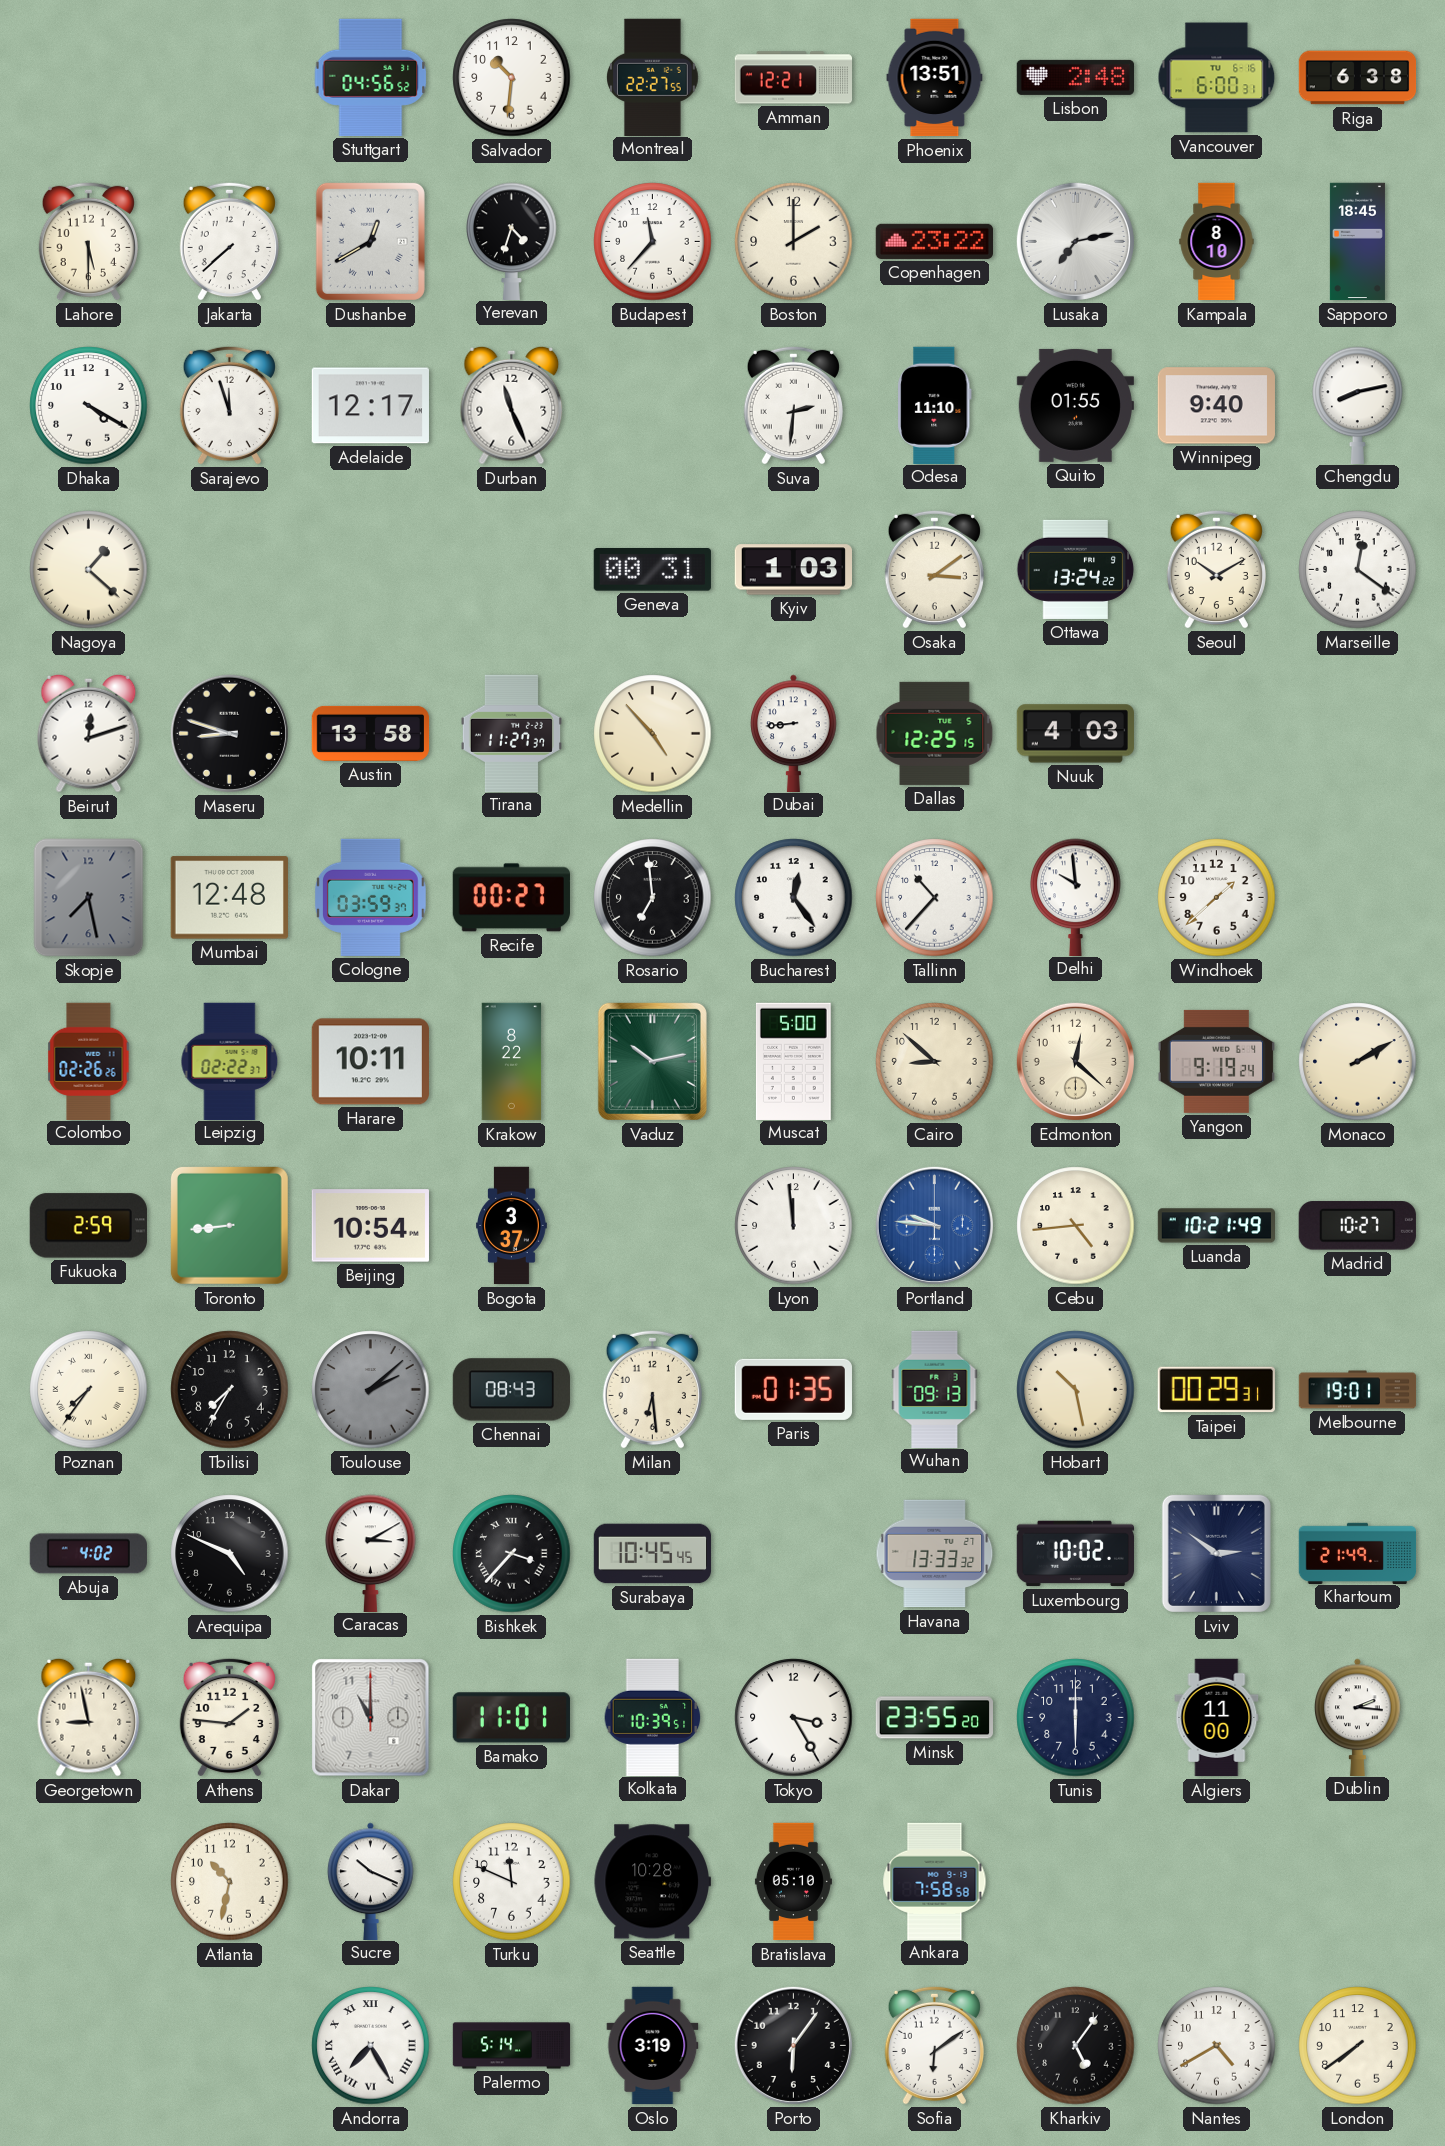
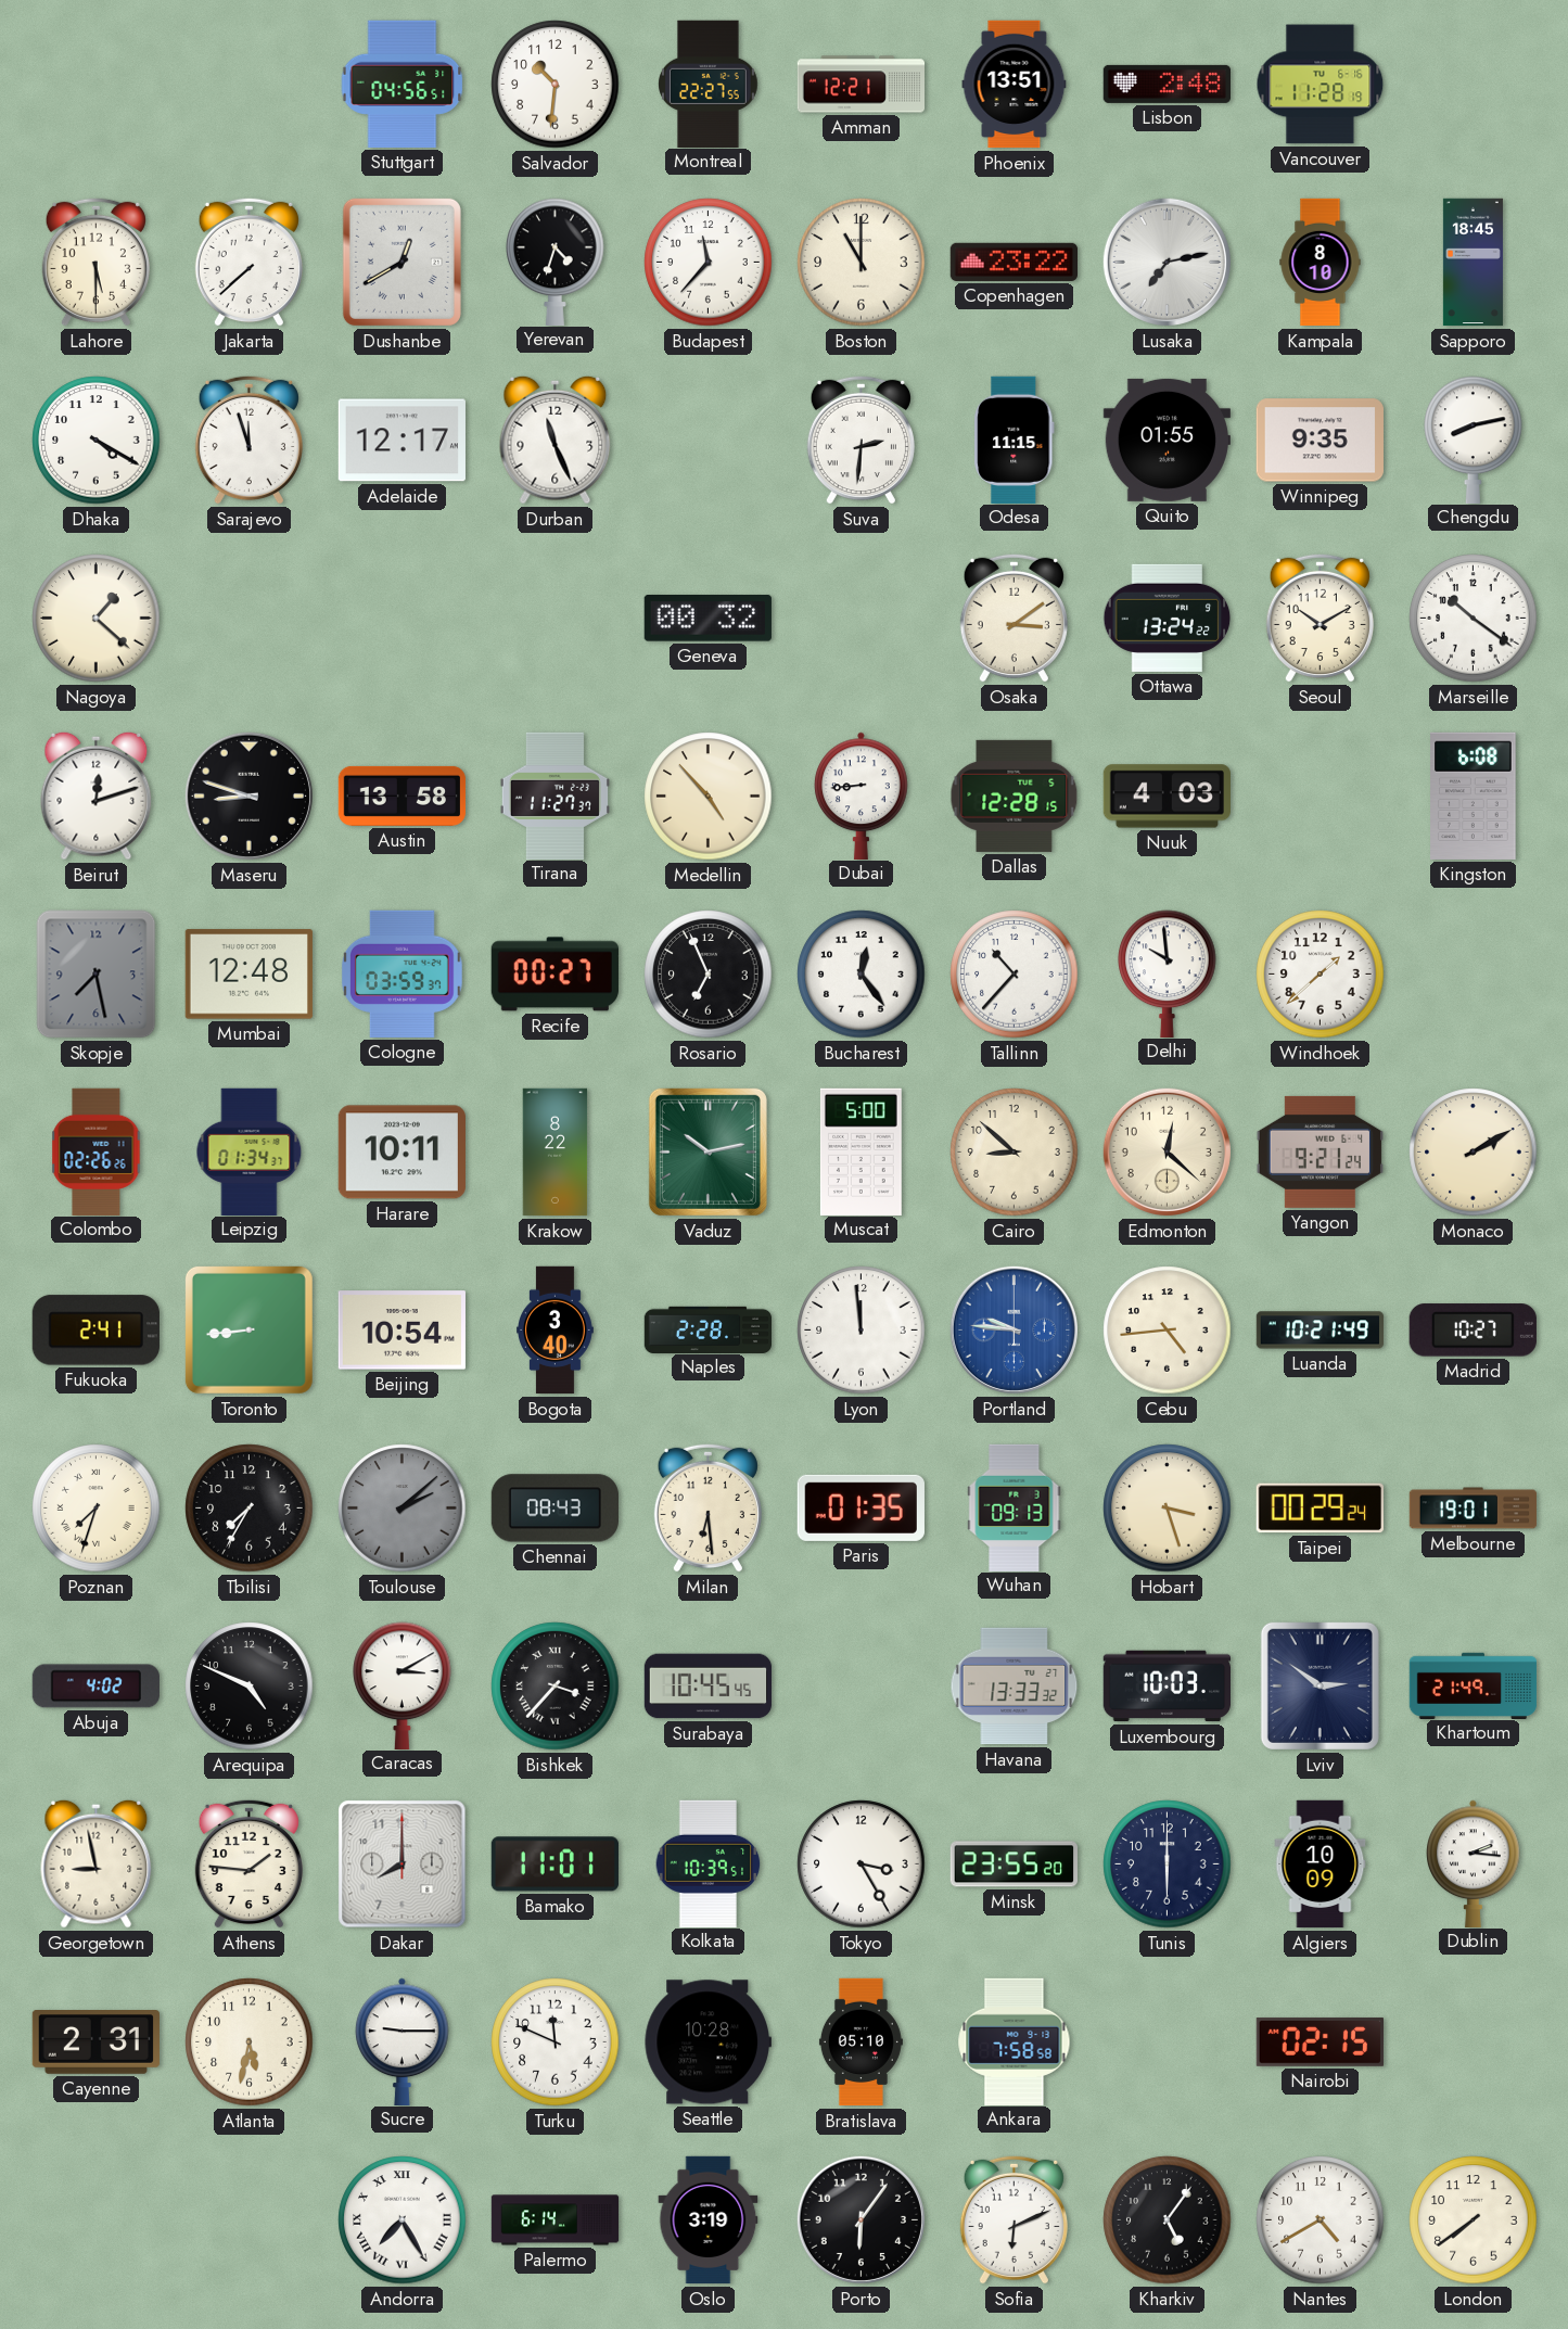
Stuttgart: 04:56:52 -> 04:56:51 (403, 84)
Vancouver: 6:00 -> 11:28 (1321, 85)
Riga: 6:38 -> none (1358, 78)
Boston: 2:00 -> 11:00 (862, 263)
Odesa: 11:10 -> 11:15 (1015, 440)
Winnipeg: 9:40 -> 9:35 (1320, 441)
Geneva: 00:31 -> 00:32 (707, 619)
Kyiv: 1:03 -> none (793, 570)
Marseille: 12:21 -> 10:21 (1474, 619)
Dallas: 12:25 -> 12:28 (1015, 796)
Kingston: none -> 6:08 (1474, 796)
Rosario: 6:59 -> 6:56 (709, 975)
Leipzig: 02:22 -> 01:34 (250, 1151)
Yangon: 9:19 -> 9:21 (1320, 1151)
Fukuoka: 2:59 -> 2:41 (95, 1331)
Bogota: 3:37 -> 3:40 (556, 1331)
Naples: none -> 2:28 (709, 1329)
Poznan: 7:36 -> 7:33 (97, 1509)
Hobart: 10:28 -> 3:27 (1168, 1509)
Taipei: 00:29:31 -> 00:29:24 (1320, 1509)
Luxembourg: 10:02 -> 10:03 (1167, 1687)
Dakar: 11:00 -> 8:00 (403, 1865)
Algiers: 11:00 -> 10:09 (1321, 1865)
Cayenne: none -> 2:31 (95, 2042)
Atlanta: 10:32 -> 5:32 (250, 2042)
Sucre: 10:19 -> 9:15 (403, 2041)
Nairobi: none -> 02:15 (1320, 2041)
Palermo: 5:14 -> 6:14 (556, 2220)
Sofia: 6:09 -> 6:11 (1014, 2219)
